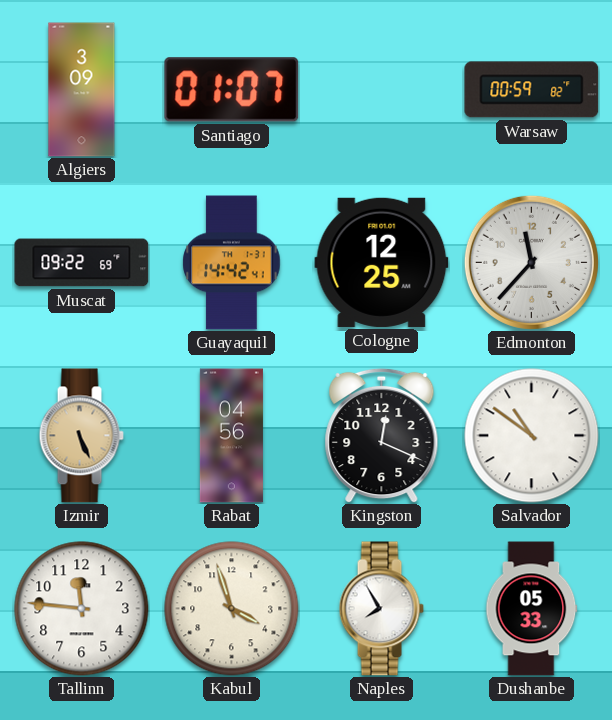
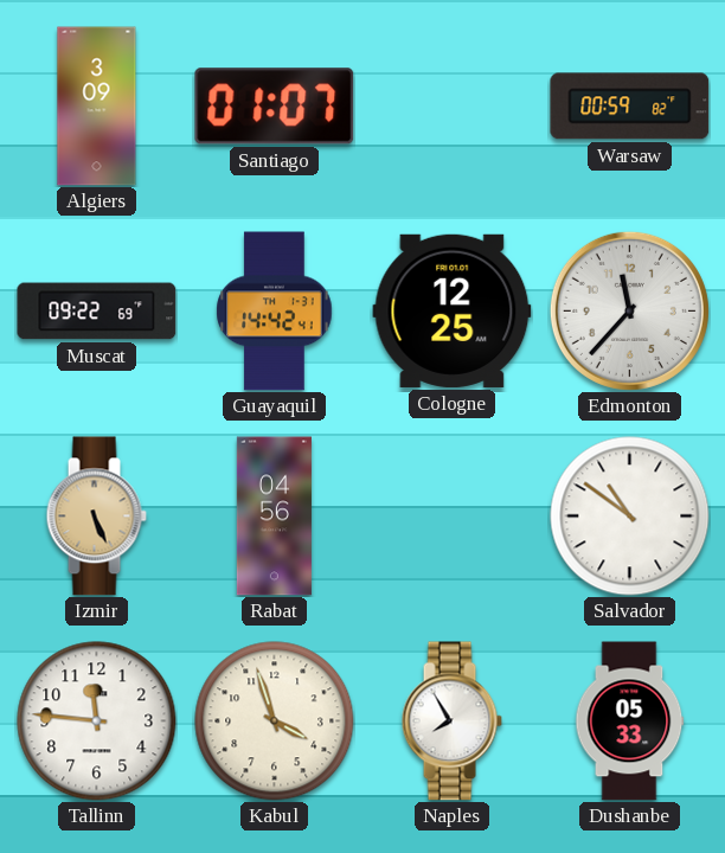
Kingston: 12:19 -> none (382, 435)
